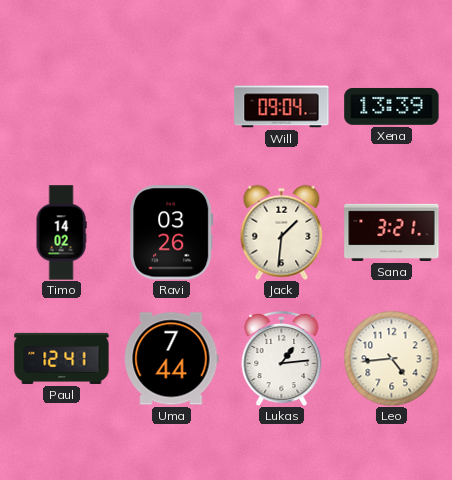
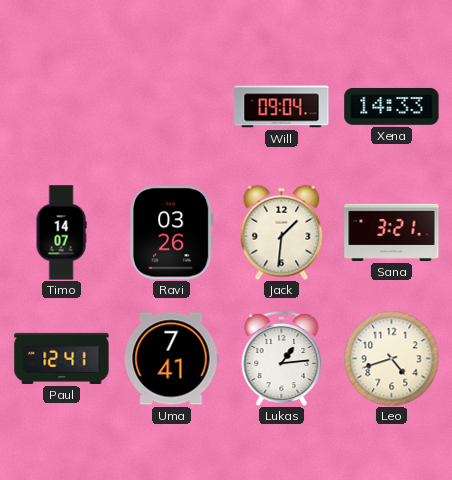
Xena: 13:39 -> 14:33 (392, 106)
Timo: 14:02 -> 14:07 (61, 233)
Uma: 7:44 -> 7:41 (172, 359)
Leo: 4:44 -> 4:42 (391, 358)
